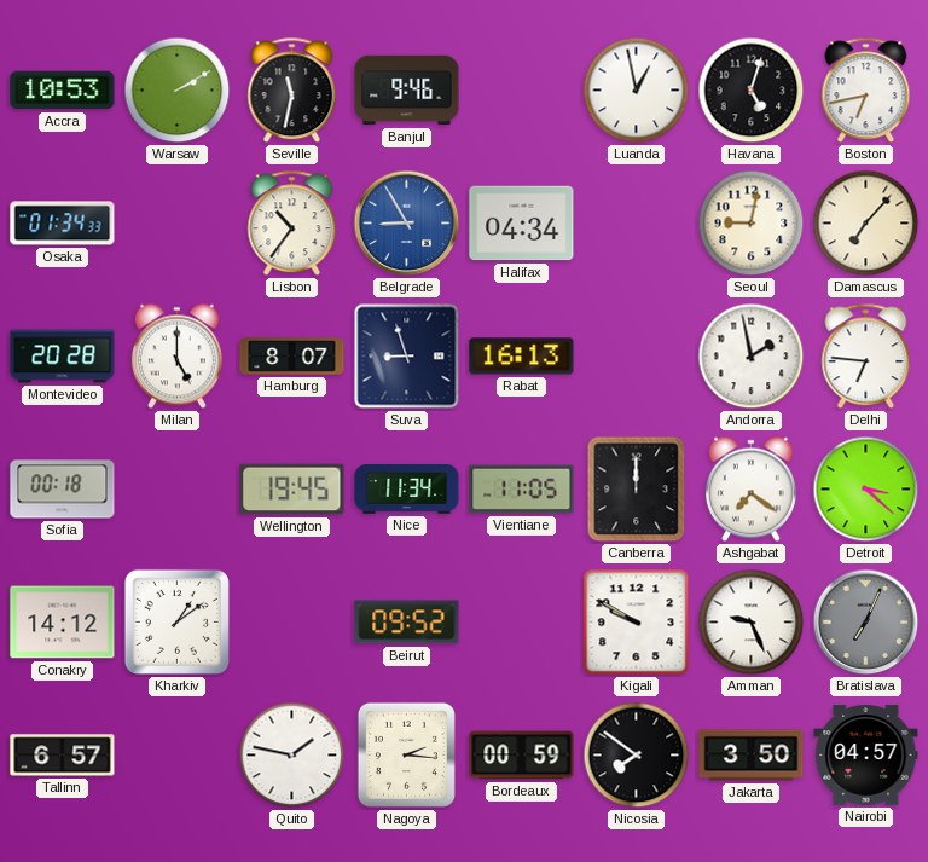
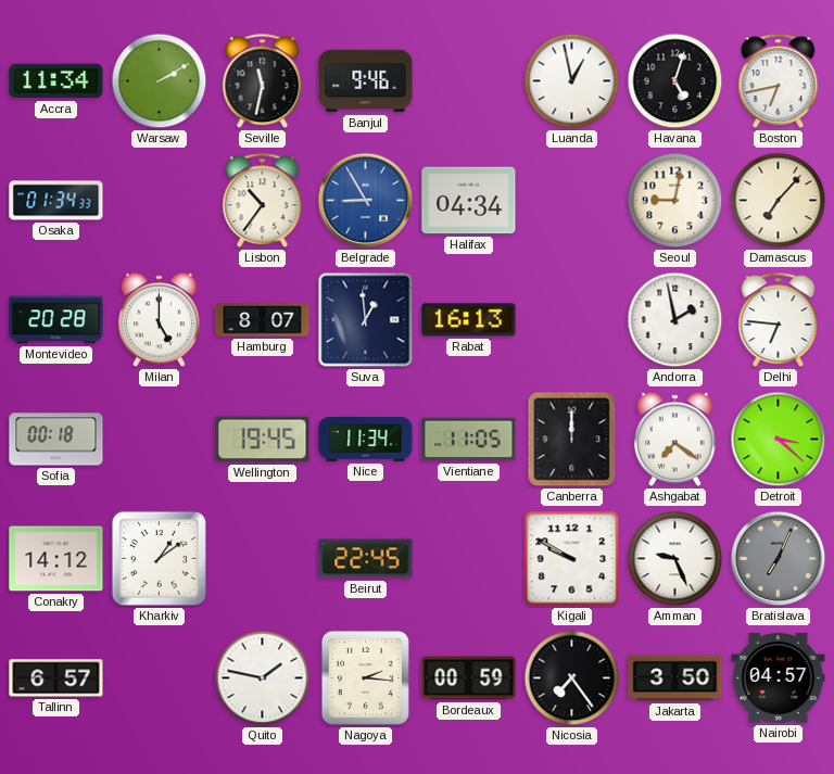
Accra: 10:53 -> 11:34 (56, 81)
Suva: 8:57 -> 12:59 (366, 320)
Beirut: 09:52 -> 22:45 (366, 559)
Nicosia: 7:51 -> 7:24 (572, 678)
